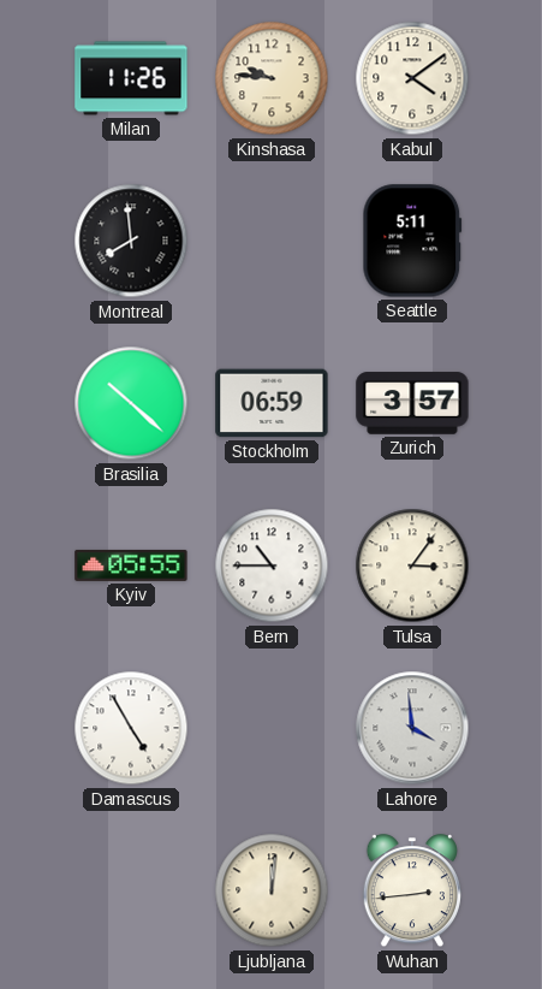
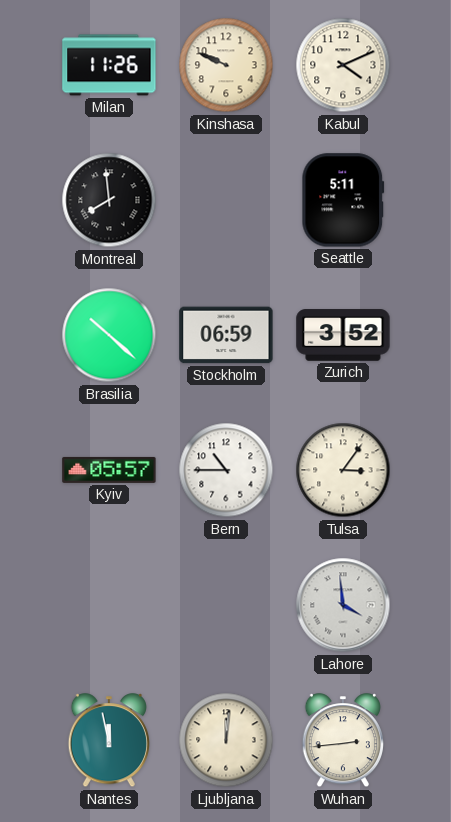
Kinshasa: 9:46 -> 9:49 (226, 65)
Kabul: 4:09 -> 4:11 (343, 65)
Zurich: 3:57 -> 3:52 (343, 335)
Kyiv: 05:55 -> 05:57 (109, 470)
Damascus: 4:55 -> none (131, 728)
Nantes: none -> 11:58 (109, 741)
